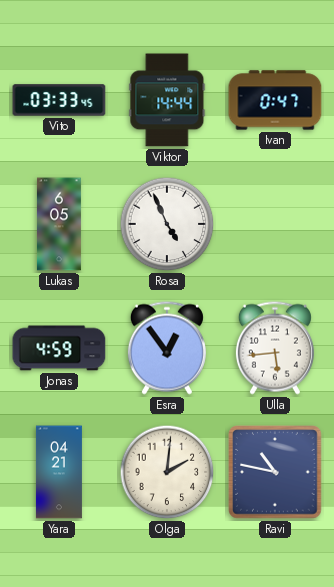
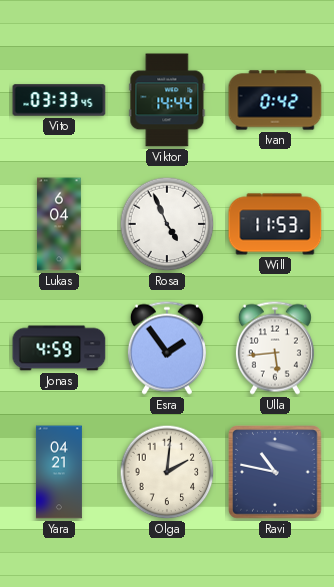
Ivan: 0:47 -> 0:42 (275, 100)
Lukas: 6:05 -> 6:04 (59, 224)
Will: none -> 11:53 (275, 224)
Esra: 12:54 -> 1:54 (167, 348)
